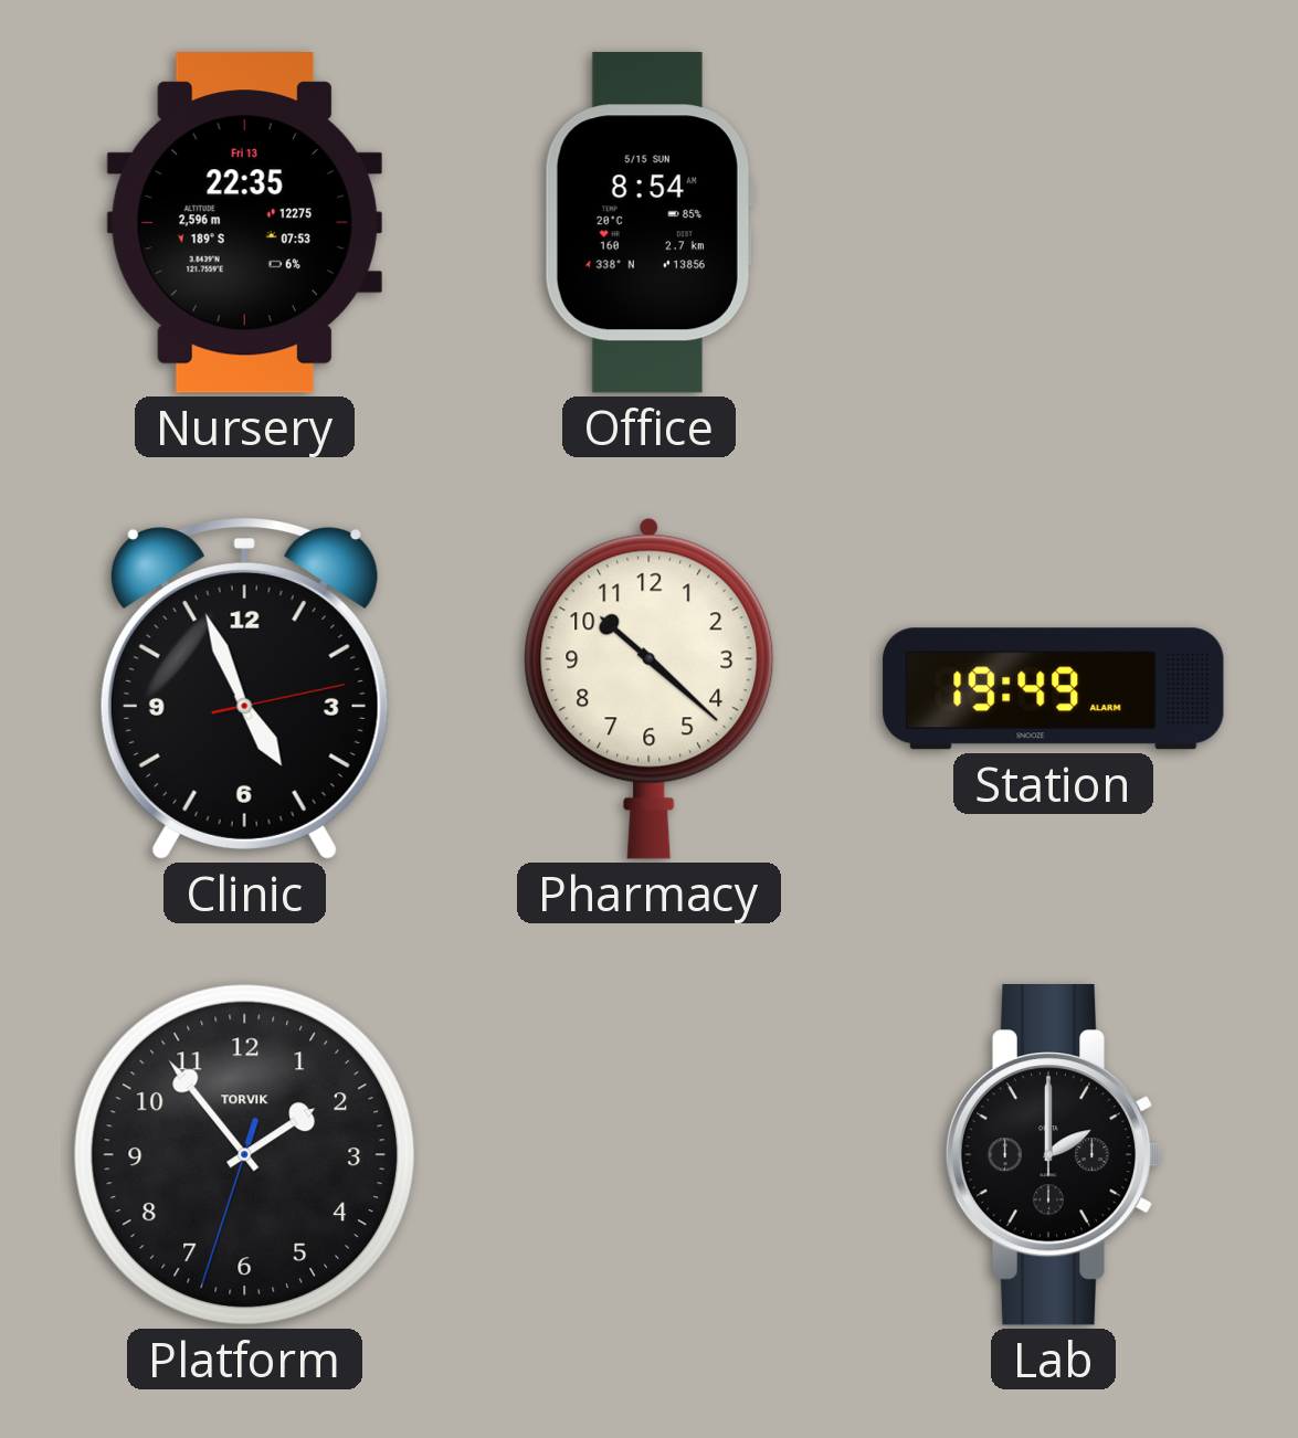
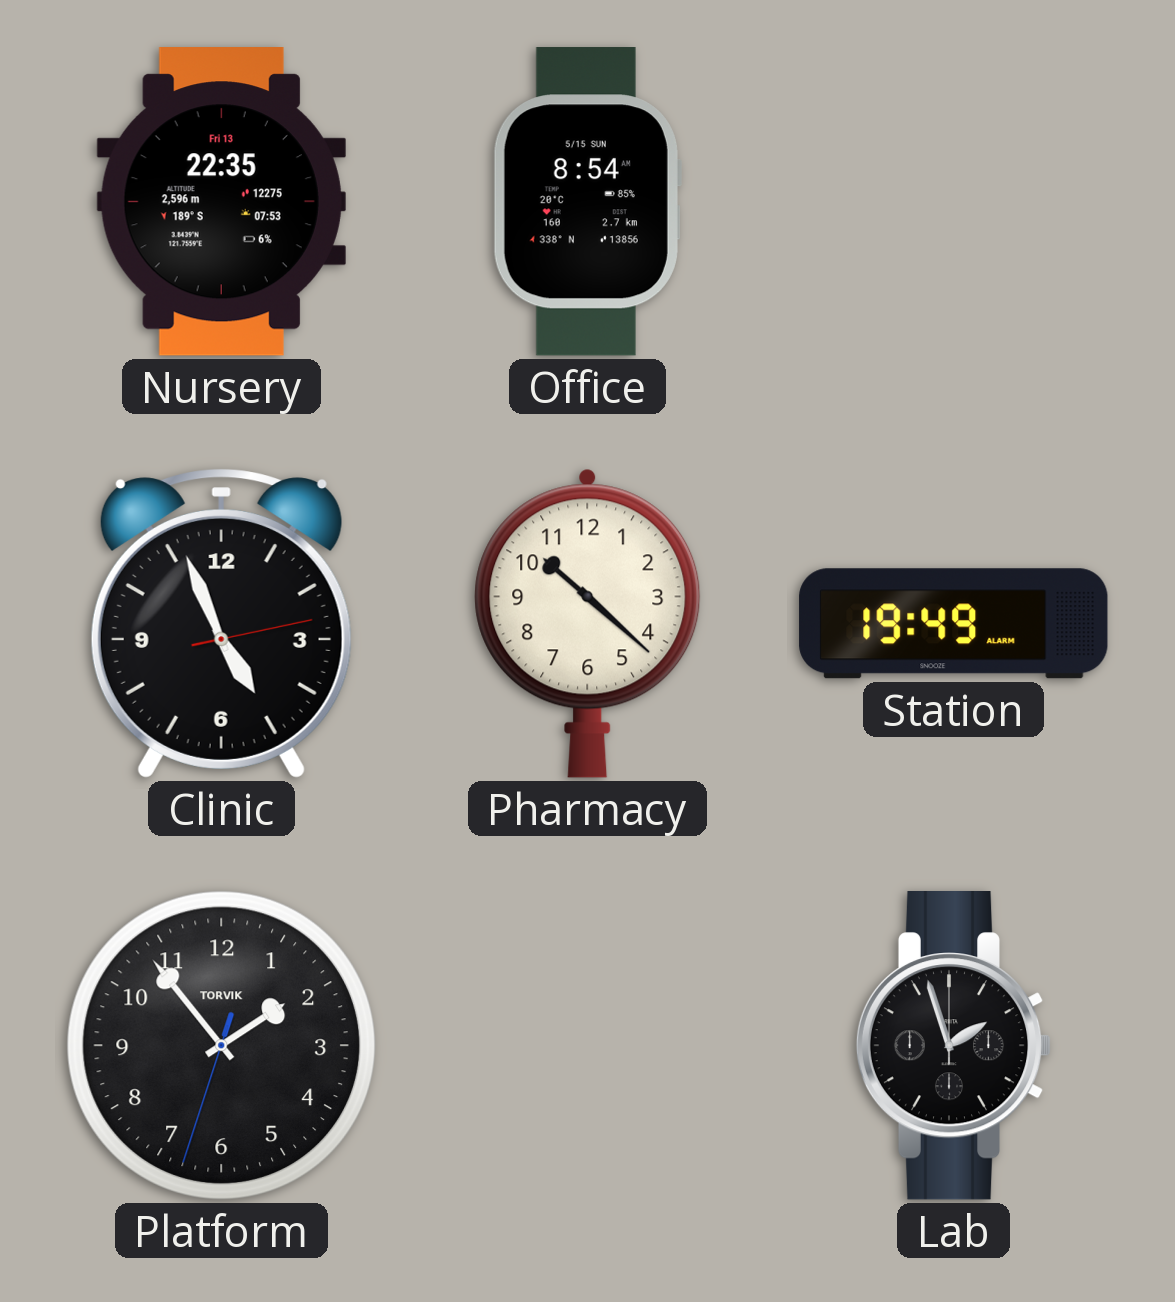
Lab: 2:00 -> 1:57 (954, 1046)
